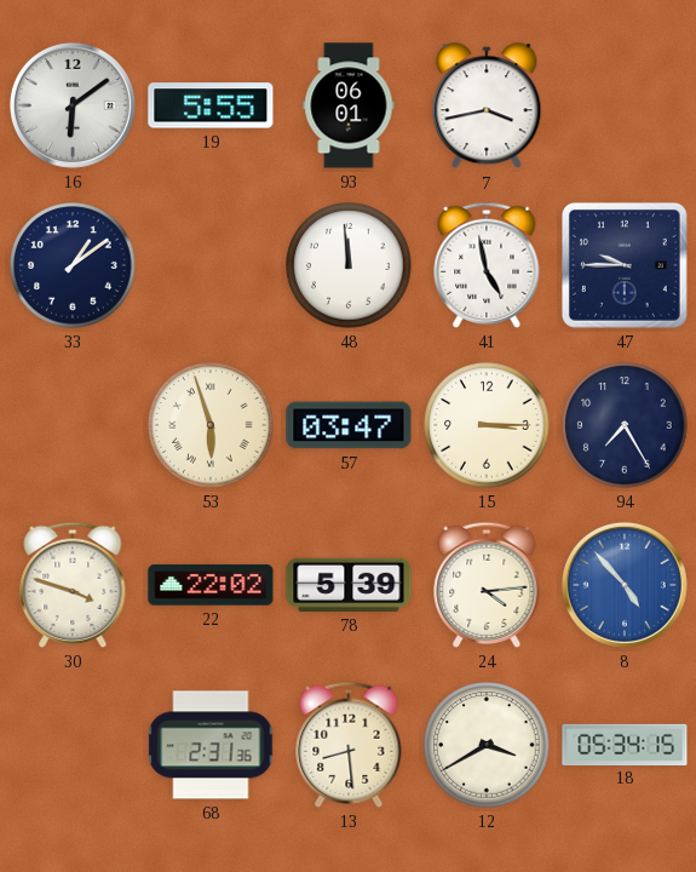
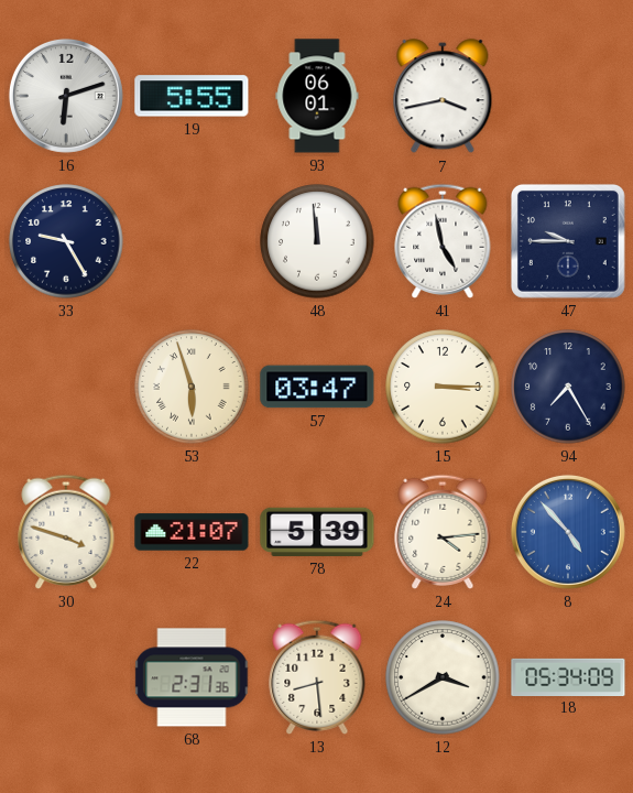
16: 6:09 -> 6:12 (66, 96)
33: 1:09 -> 9:25 (66, 241)
22: 22:02 -> 21:07 (192, 532)
18: 05:34:15 -> 05:34:09 (568, 676)
